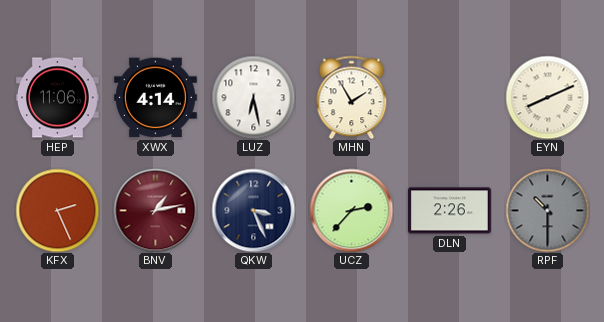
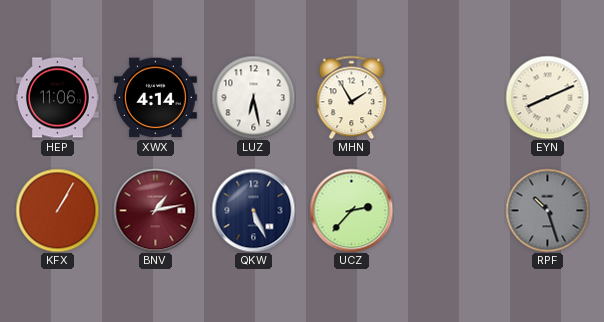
KFX: 2:26 -> 1:05 (57, 210)
QKW: 3:26 -> 5:26 (253, 210)
DLN: 2:26 -> none (449, 211)
RPF: 10:30 -> 10:27 (547, 210)
